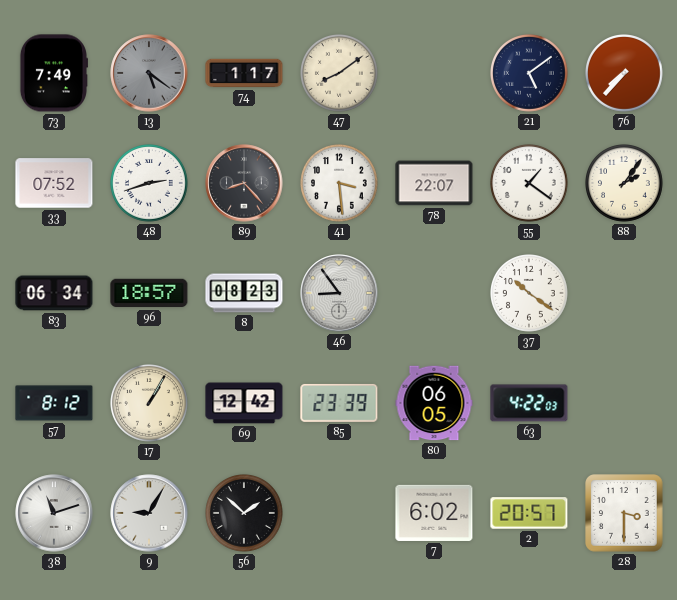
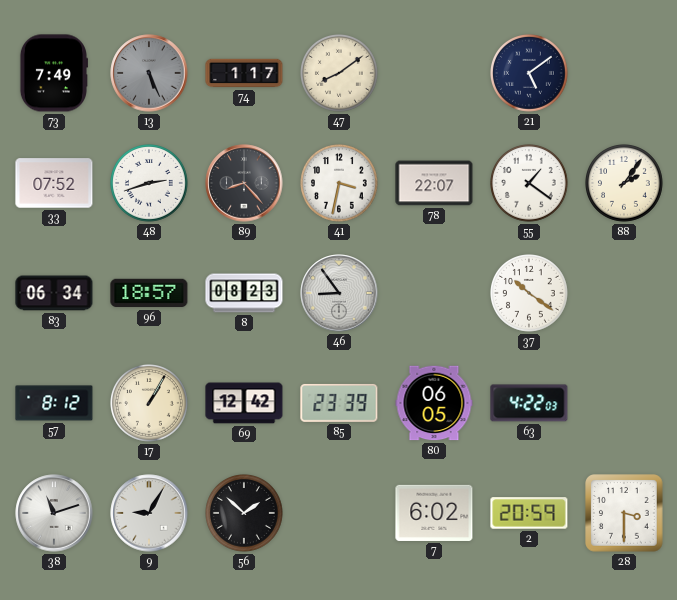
13: 5:21 -> 5:26 (149, 73)
76: 7:37 -> none (625, 74)
41: 3:29 -> 3:32 (340, 184)
2: 20:57 -> 20:59 (529, 513)
